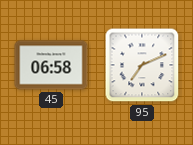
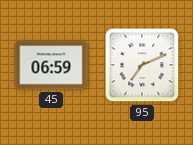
45: 06:58 -> 06:59 (51, 65)
